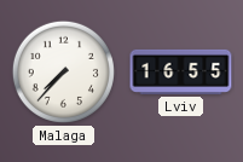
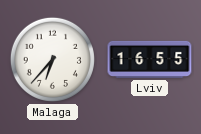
Malaga: 7:37 -> 6:37 (52, 59)
